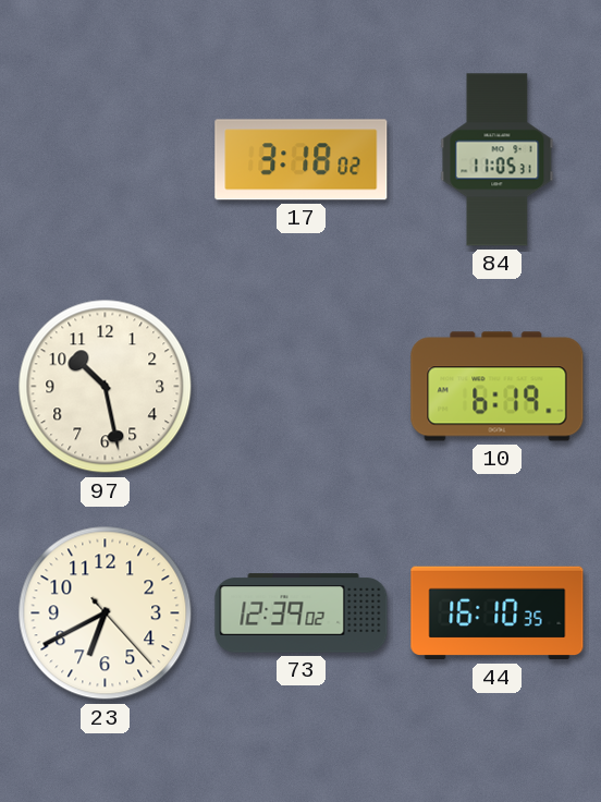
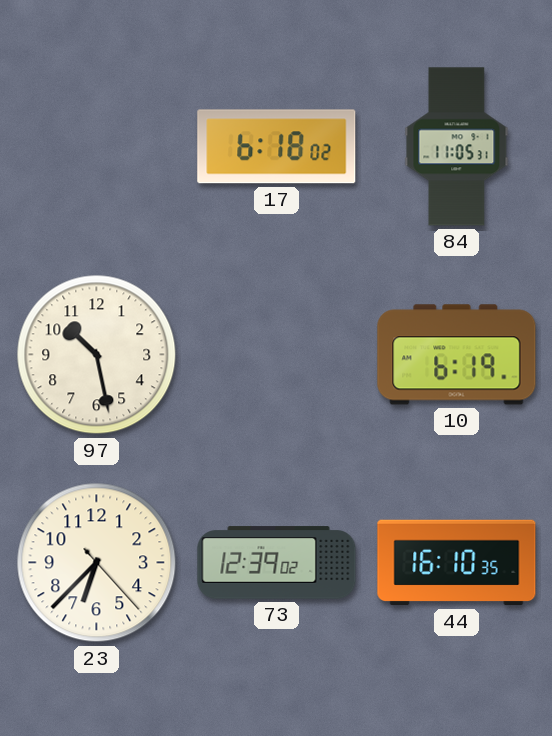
17: 3:18 -> 6:18 (277, 147)
23: 6:40 -> 6:37 (97, 563)
